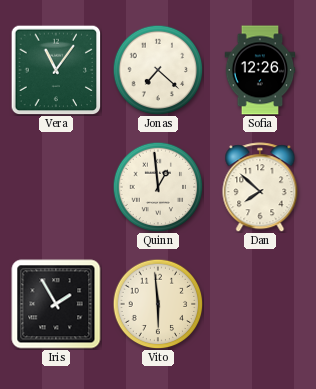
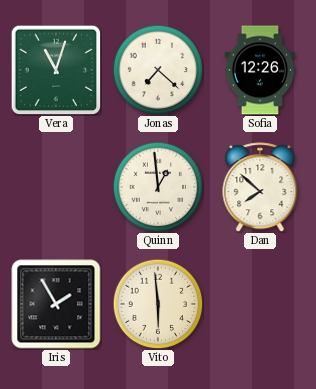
Vera: 11:06 -> 11:03 (56, 70)
